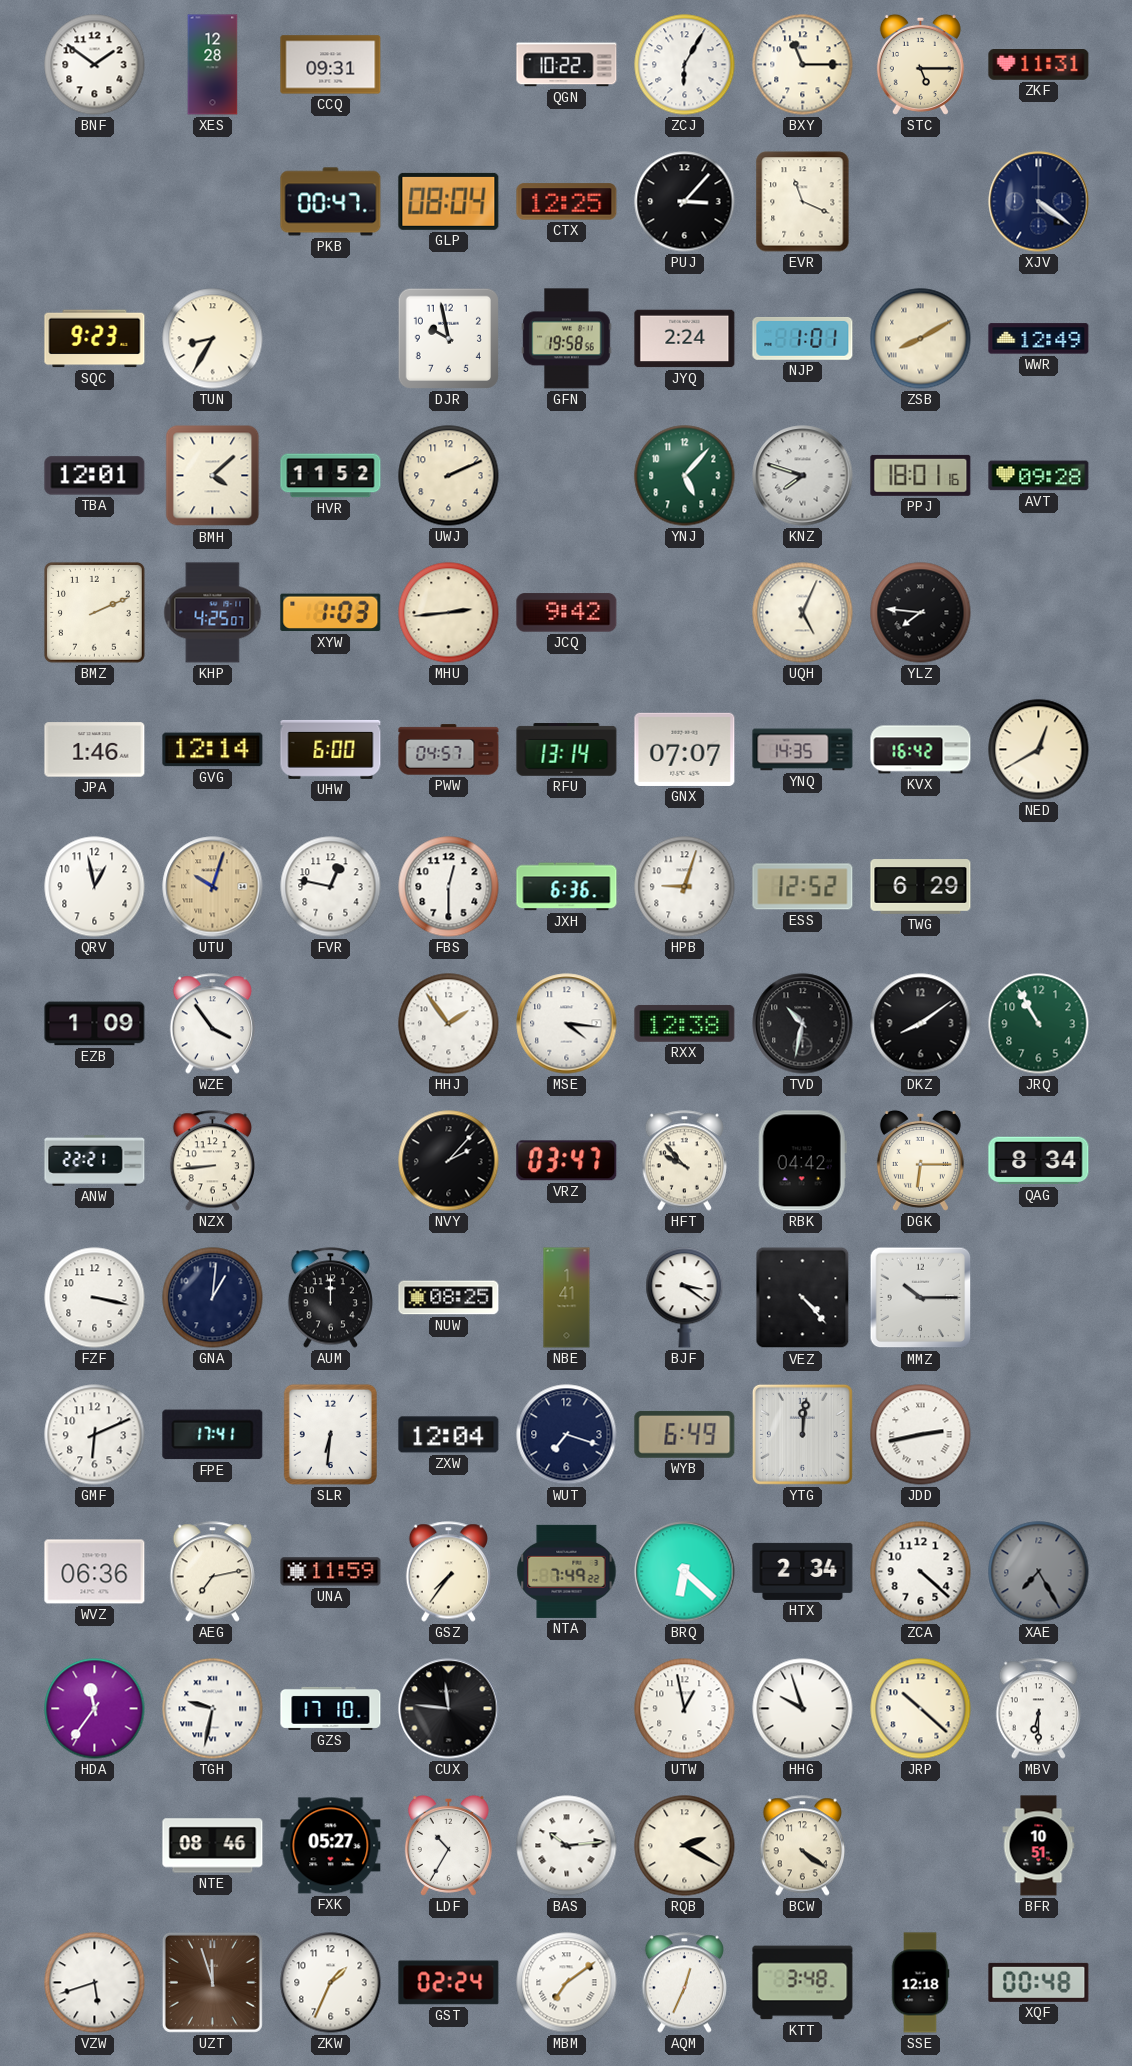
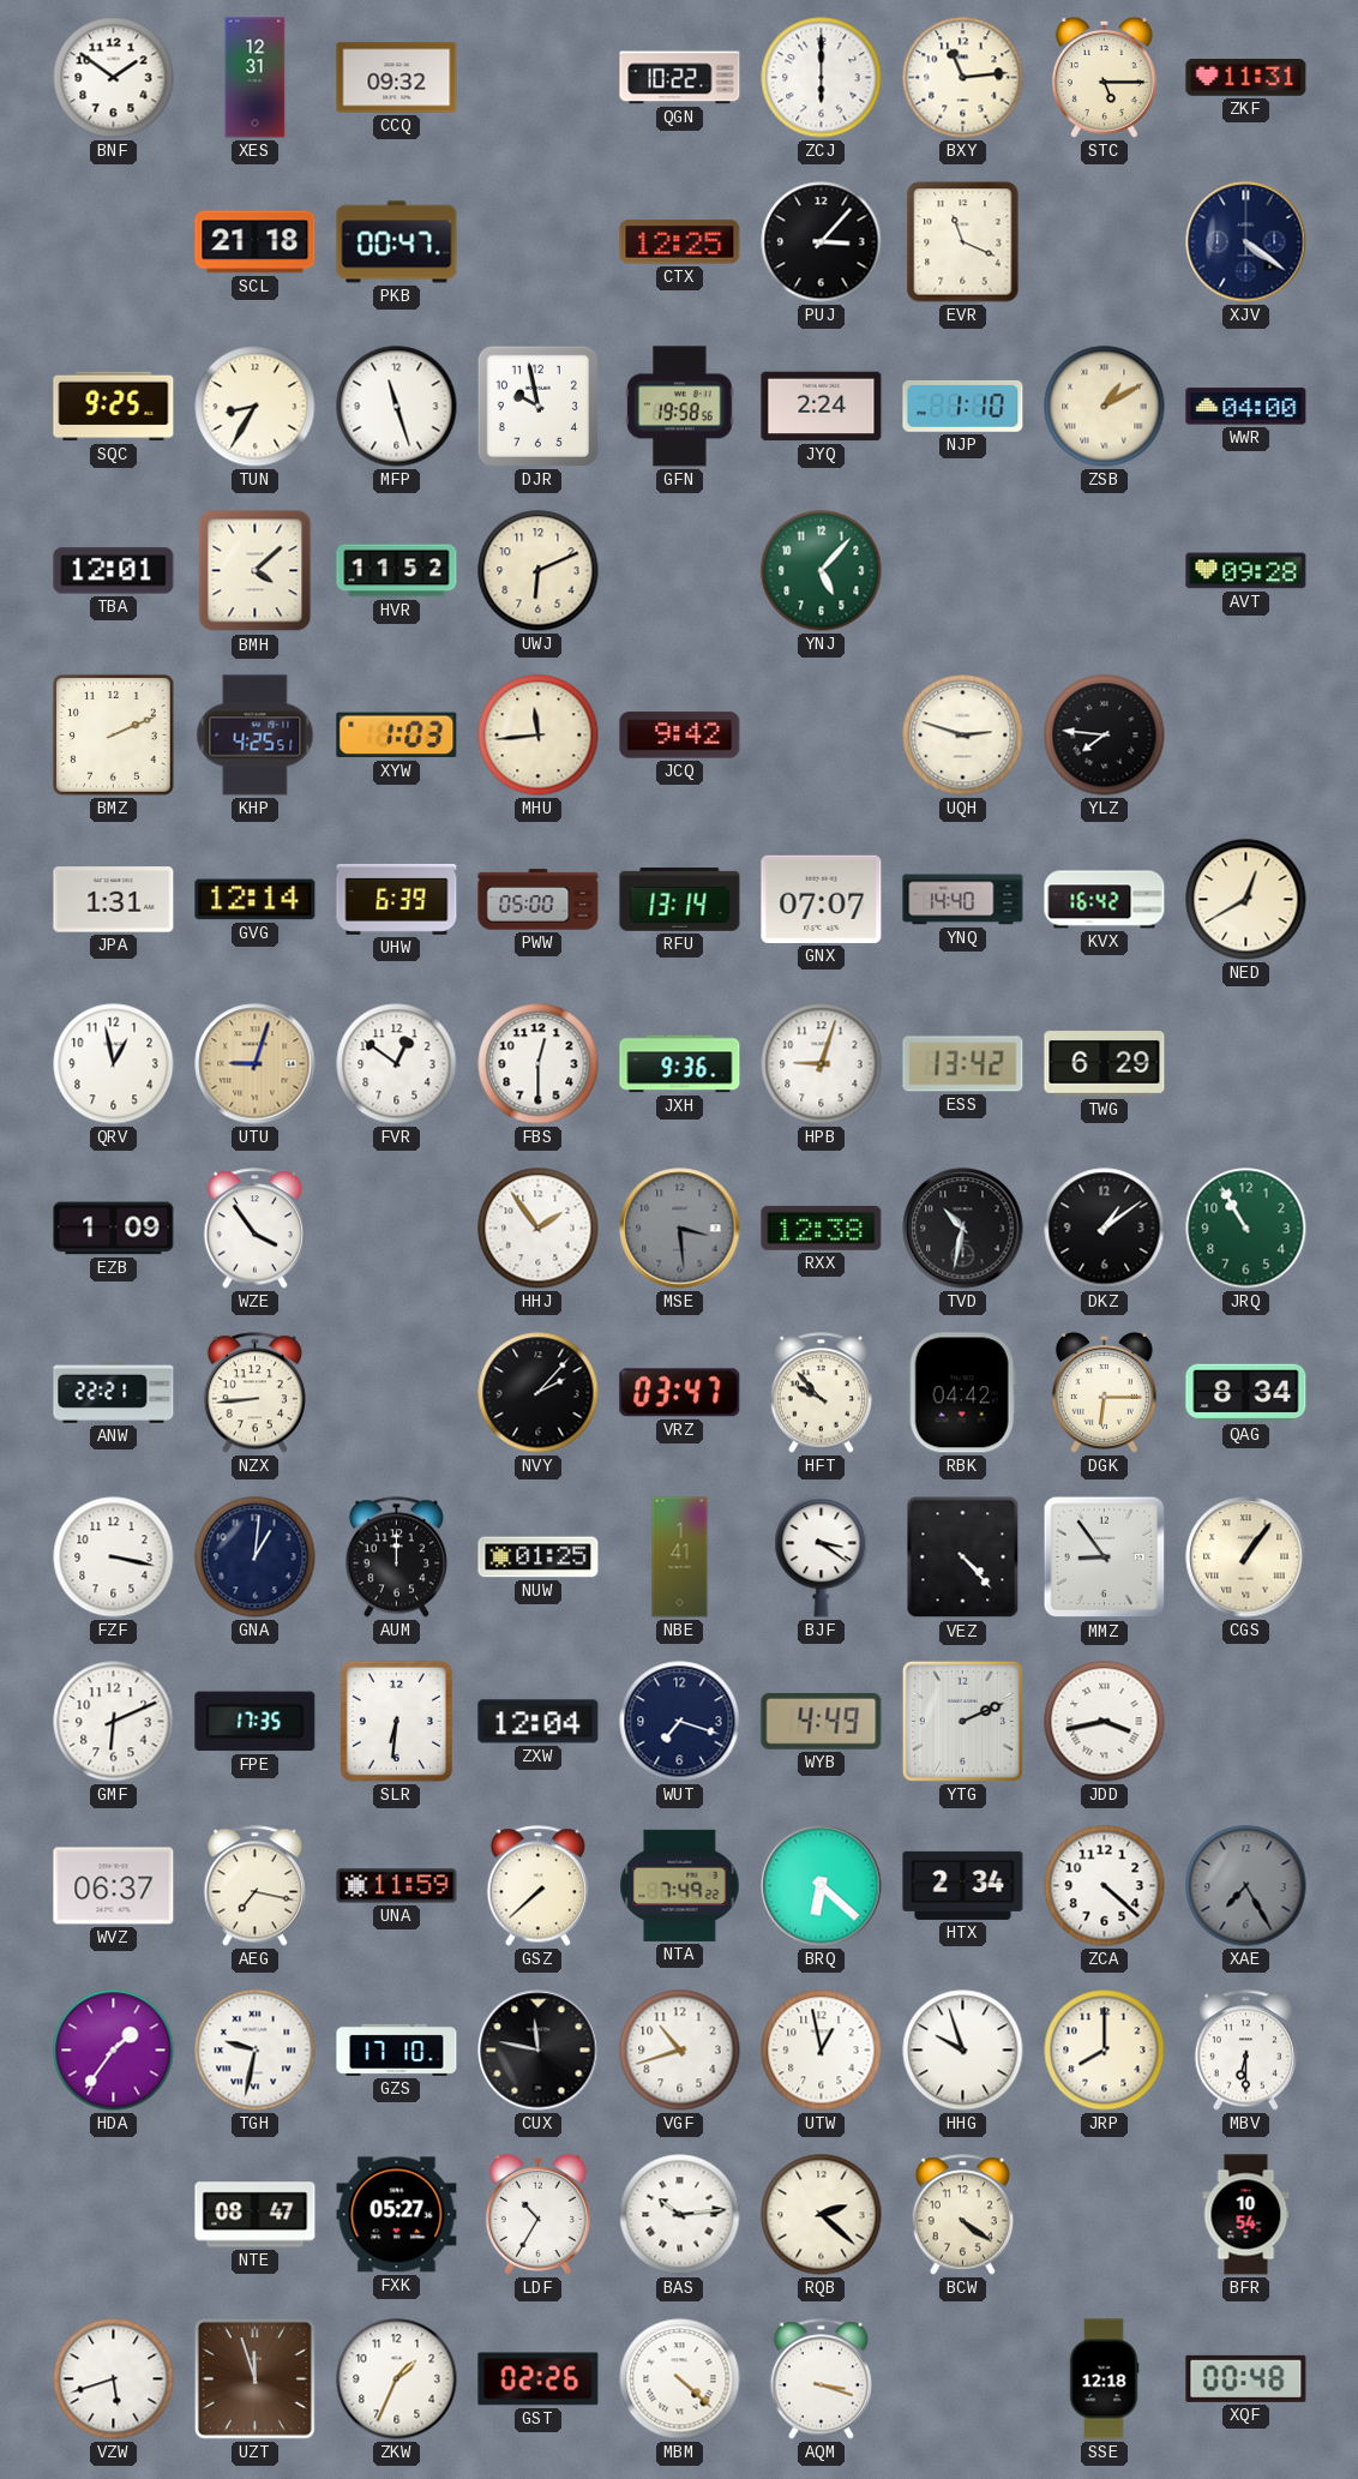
XES: 12:28 -> 12:31 (256, 78)
CCQ: 09:31 -> 09:32 (397, 78)
ZCJ: 6:05 -> 6:00 (822, 78)
BXY: 11:15 -> 11:14 (963, 78)
SCL: none -> 21:18 (256, 242)
GLP: 08:04 -> none (449, 201)
SQC: 9:23 -> 9:25 (114, 407)
MFP: none -> 11:27 (397, 407)
NJP: 1:01 -> 1:10 (963, 406)
ZSB: 8:10 -> 1:10 (1105, 407)
WWR: 12:49 -> 04:00 (1246, 407)
UWJ: 2:11 -> 6:11 (539, 571)
KNZ: 7:48 -> none (803, 476)
PPJ: 18:01 -> none (921, 475)
KHP: 4:25:07 -> 4:25:51 (256, 736)
MHU: 2:44 -> 11:44 (539, 736)
UQH: 5:04 -> 2:48 (963, 736)
JPA: 1:46 -> 1:31 (114, 900)
UHW: 6:00 -> 6:39 (397, 899)
PWW: 04:57 -> 05:00 (539, 900)
YNQ: 14:35 -> 14:40 (963, 900)
UTU: 10:03 -> 9:03 (256, 1064)
FVR: 12:47 -> 12:51 (397, 1064)
JXH: 6:36 -> 9:36 (680, 1064)
ESS: 12:52 -> 13:42 (963, 1064)
MSE: 4:16 -> 3:29 (680, 1229)
MSE dial: white -> grey (680, 1229)
DKZ: 8:09 -> 1:09 (1105, 1229)
NUW: 08:25 -> 01:25 (539, 1557)
MMZ: 10:15 -> 8:54 (1105, 1557)
CGS: none -> 1:06 (1246, 1557)
FPE: 17:41 -> 17:35 (256, 1722)
WYB: 6:49 -> 4:49 (822, 1722)
YTG: 12:01 -> 2:11 (962, 1721)
JDD: 2:43 -> 3:43 (1105, 1722)
WVZ: 06:36 -> 06:37 (114, 1886)
AEG: 7:13 -> 7:17 (254, 1886)
GSZ: 7:36 -> 7:38 (537, 1886)
HDA: 11:36 -> 1:36 (114, 2051)
CUX: 11:46 -> 11:47 (539, 2051)
VGF: none -> 10:42 (680, 2051)
JRP: 10:22 -> 8:00 (1105, 2051)
NTE: 08:46 -> 08:47 (256, 2215)
RQB: 2:20 -> 2:22 (822, 2215)
BFR: 10:51 -> 10:54 (1246, 2215)
GST: 02:24 -> 02:26 (539, 2379)
MBM: 7:09 -> 4:22 (680, 2379)
AQM: 12:34 -> 3:18 (821, 2379)
KTT: 3:48 -> none (803, 1983)
